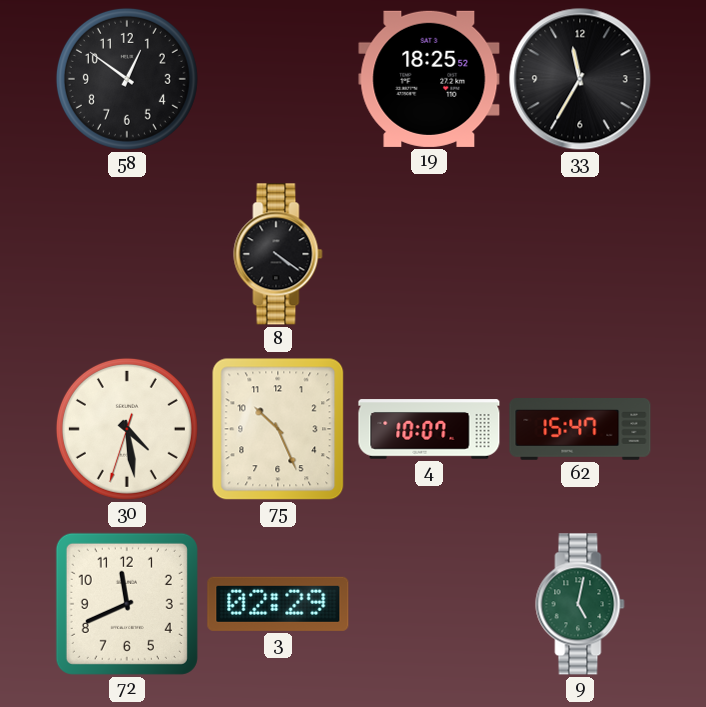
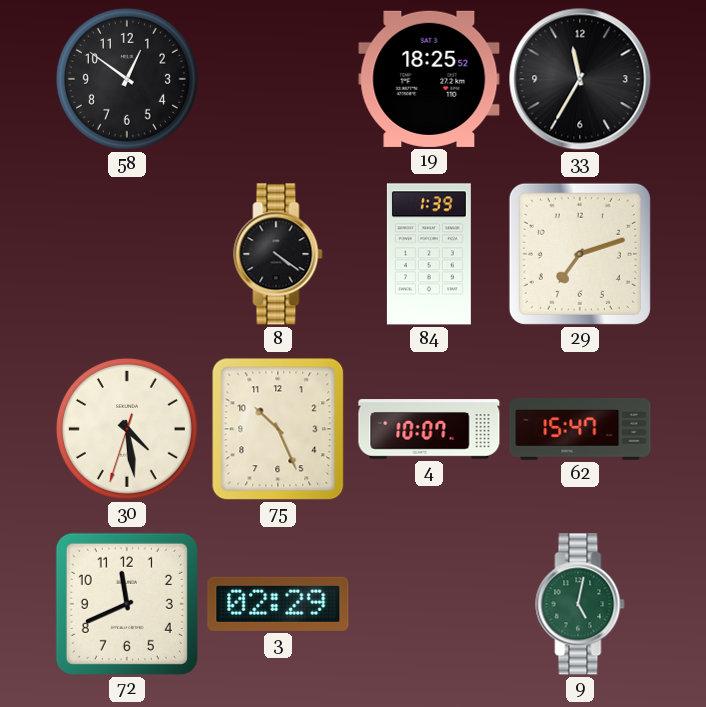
84: none -> 1:39 (429, 254)
29: none -> 7:12 (580, 254)
